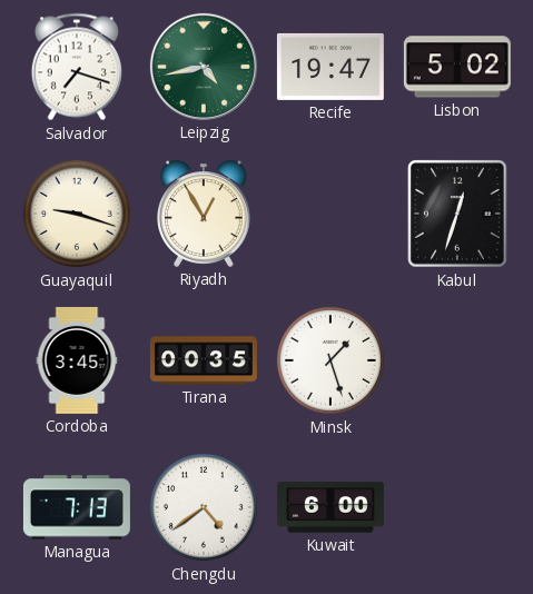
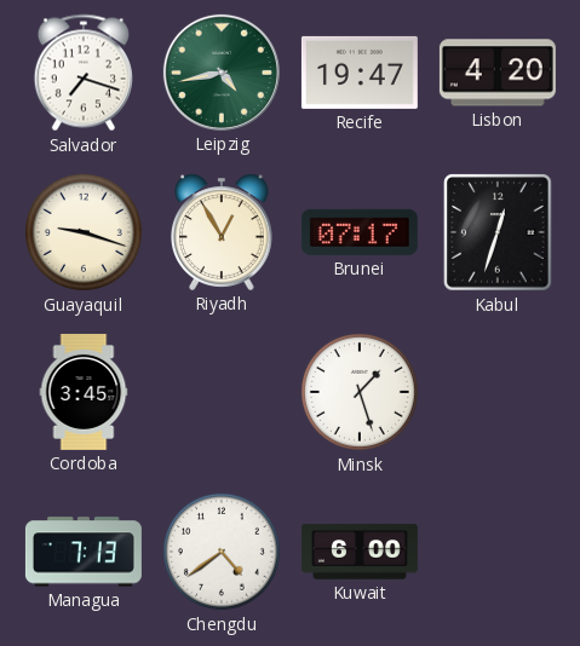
Lisbon: 5:02 -> 4:20 (498, 73)
Brunei: none -> 07:17 (360, 232)
Tirana: 00:35 -> none (204, 360)
